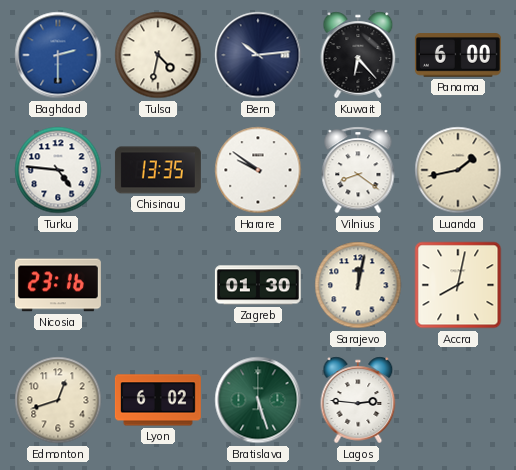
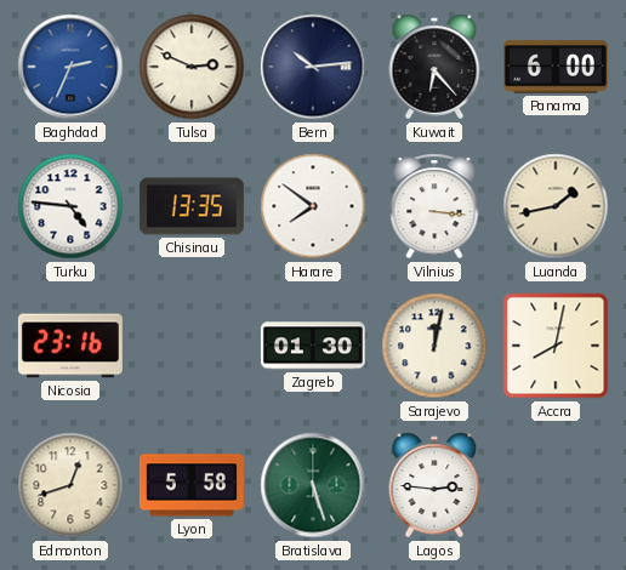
Baghdad: 2:30 -> 2:34 (70, 67)
Tulsa: 4:32 -> 2:49 (192, 67)
Harare: 9:51 -> 7:51 (313, 206)
Vilnius: 8:21 -> 3:16 (434, 206)
Lyon: 6:02 -> 5:58 (192, 485)
